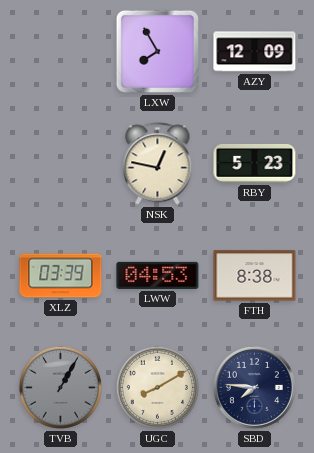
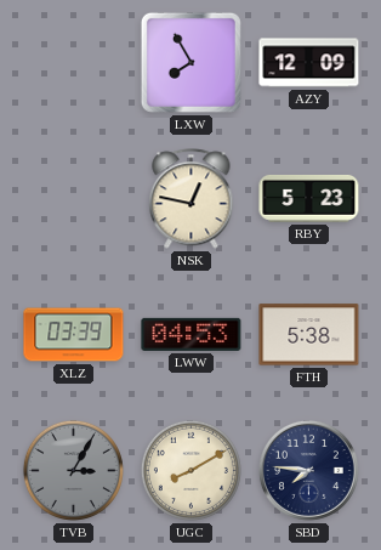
FTH: 8:38 -> 5:38 (309, 335)
TVB: 1:05 -> 3:05 (73, 470)
